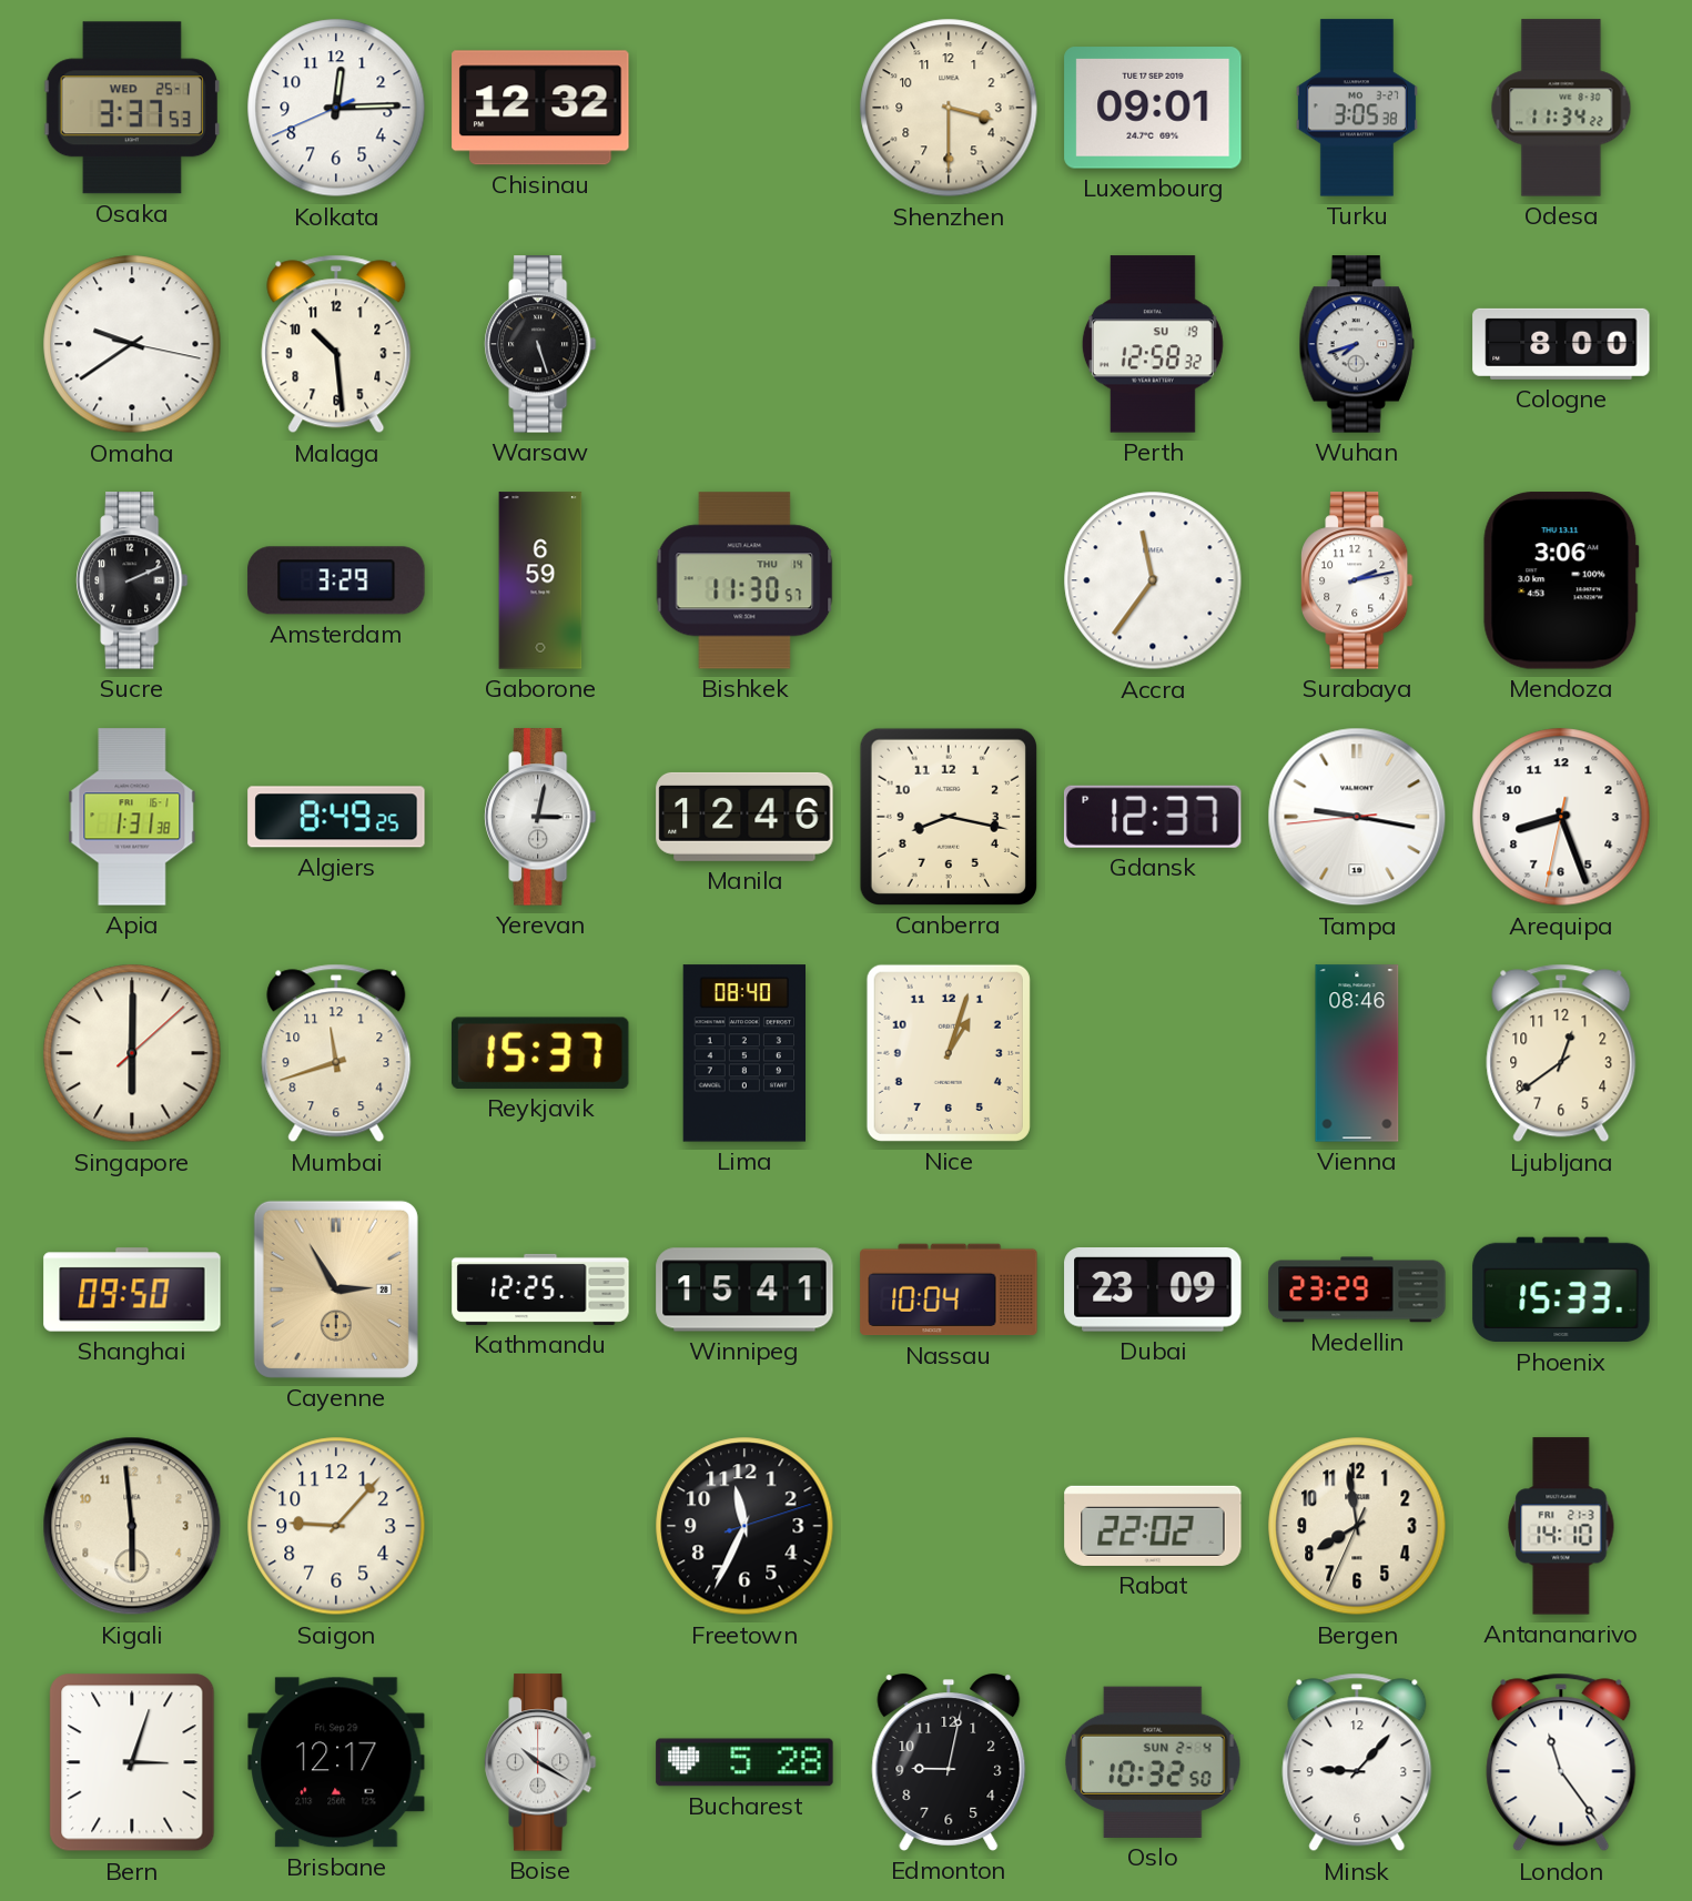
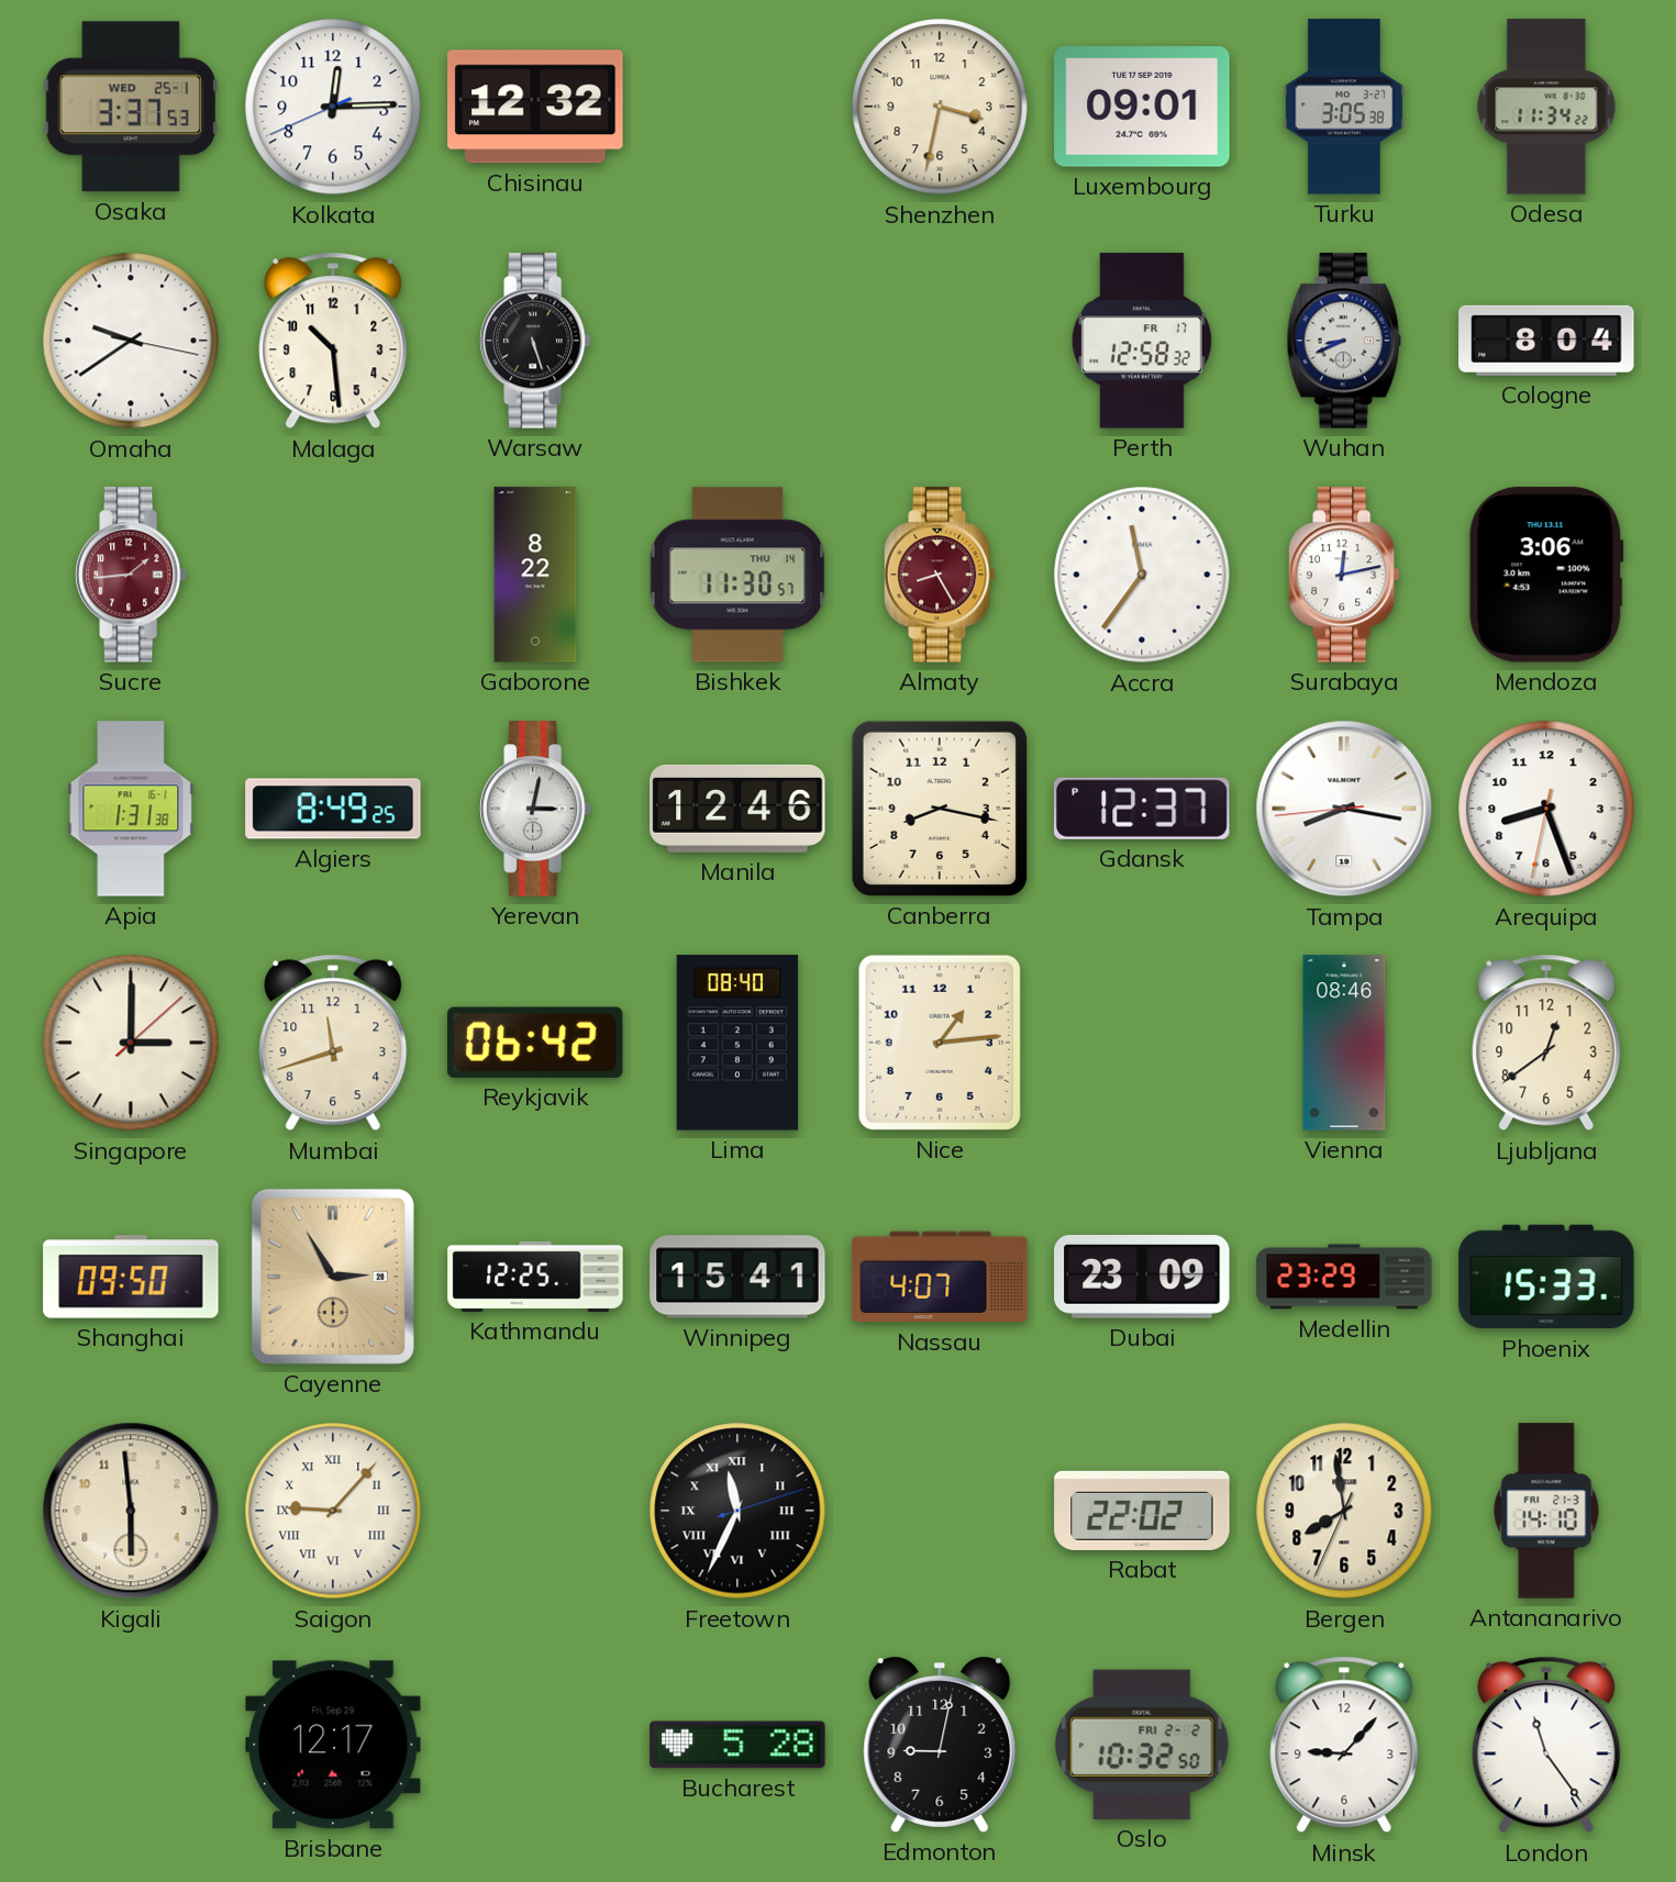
Shenzhen: 3:30 -> 3:32 (940, 107)
Perth date: SU 19 -> FR 17 (1142, 341)
Wuhan: 7:42 -> 8:41 (1344, 341)
Cologne: 8:00 -> 8:04 (1546, 341)
Sucre: 2:11 -> 1:44 (131, 575)
Sucre dial: black -> burgundy (131, 575)
Amsterdam: 3:29 -> none (336, 580)
Gaborone: 6:59 -> 8:22 (535, 575)
Almaty: none -> 8:25 (940, 575)
Surabaya: 2:13 -> 12:13 (1344, 575)
Tampa: 9:16 -> 8:16 (1344, 809)
Singapore: 6:00 -> 3:00 (131, 1043)
Reykjavik: 15:37 -> 06:42 (535, 1043)
Nice: 1:03 -> 1:14 (940, 1043)
Nassau: 10:04 -> 4:07 (940, 1277)
Saigon numerals: Arabic -> Roman (333, 1511)
Freetown numerals: Arabic -> Roman (737, 1511)
Bern: 3:03 -> none (132, 1762)
Boise: 10:20 -> none (540, 1762)
Oslo date: SUN 2-4 -> FRI 2-2 (1142, 1745)
